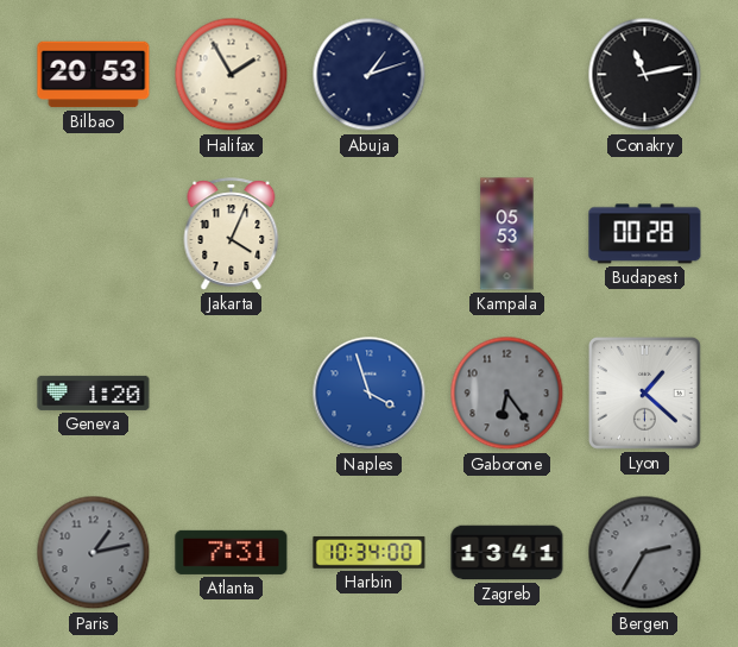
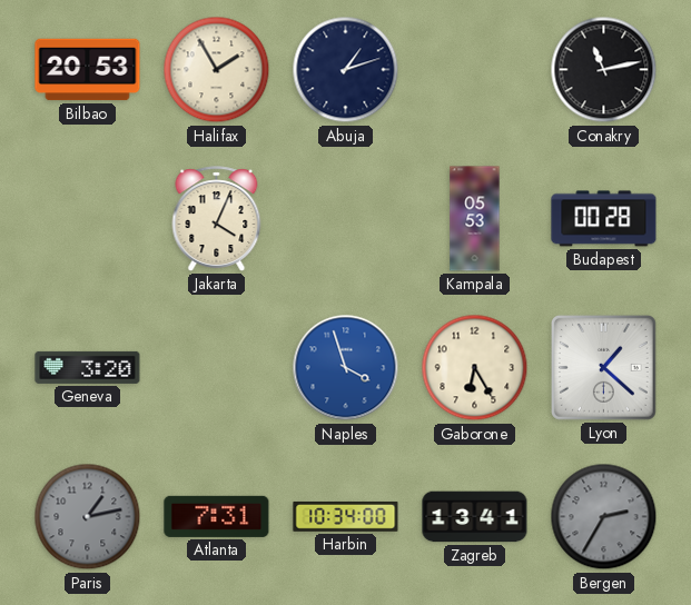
Geneva: 1:20 -> 3:20 (88, 367)
Gaborone: 6:24 -> 6:25 (475, 368)
Gaborone dial: grey -> cream (475, 368)
